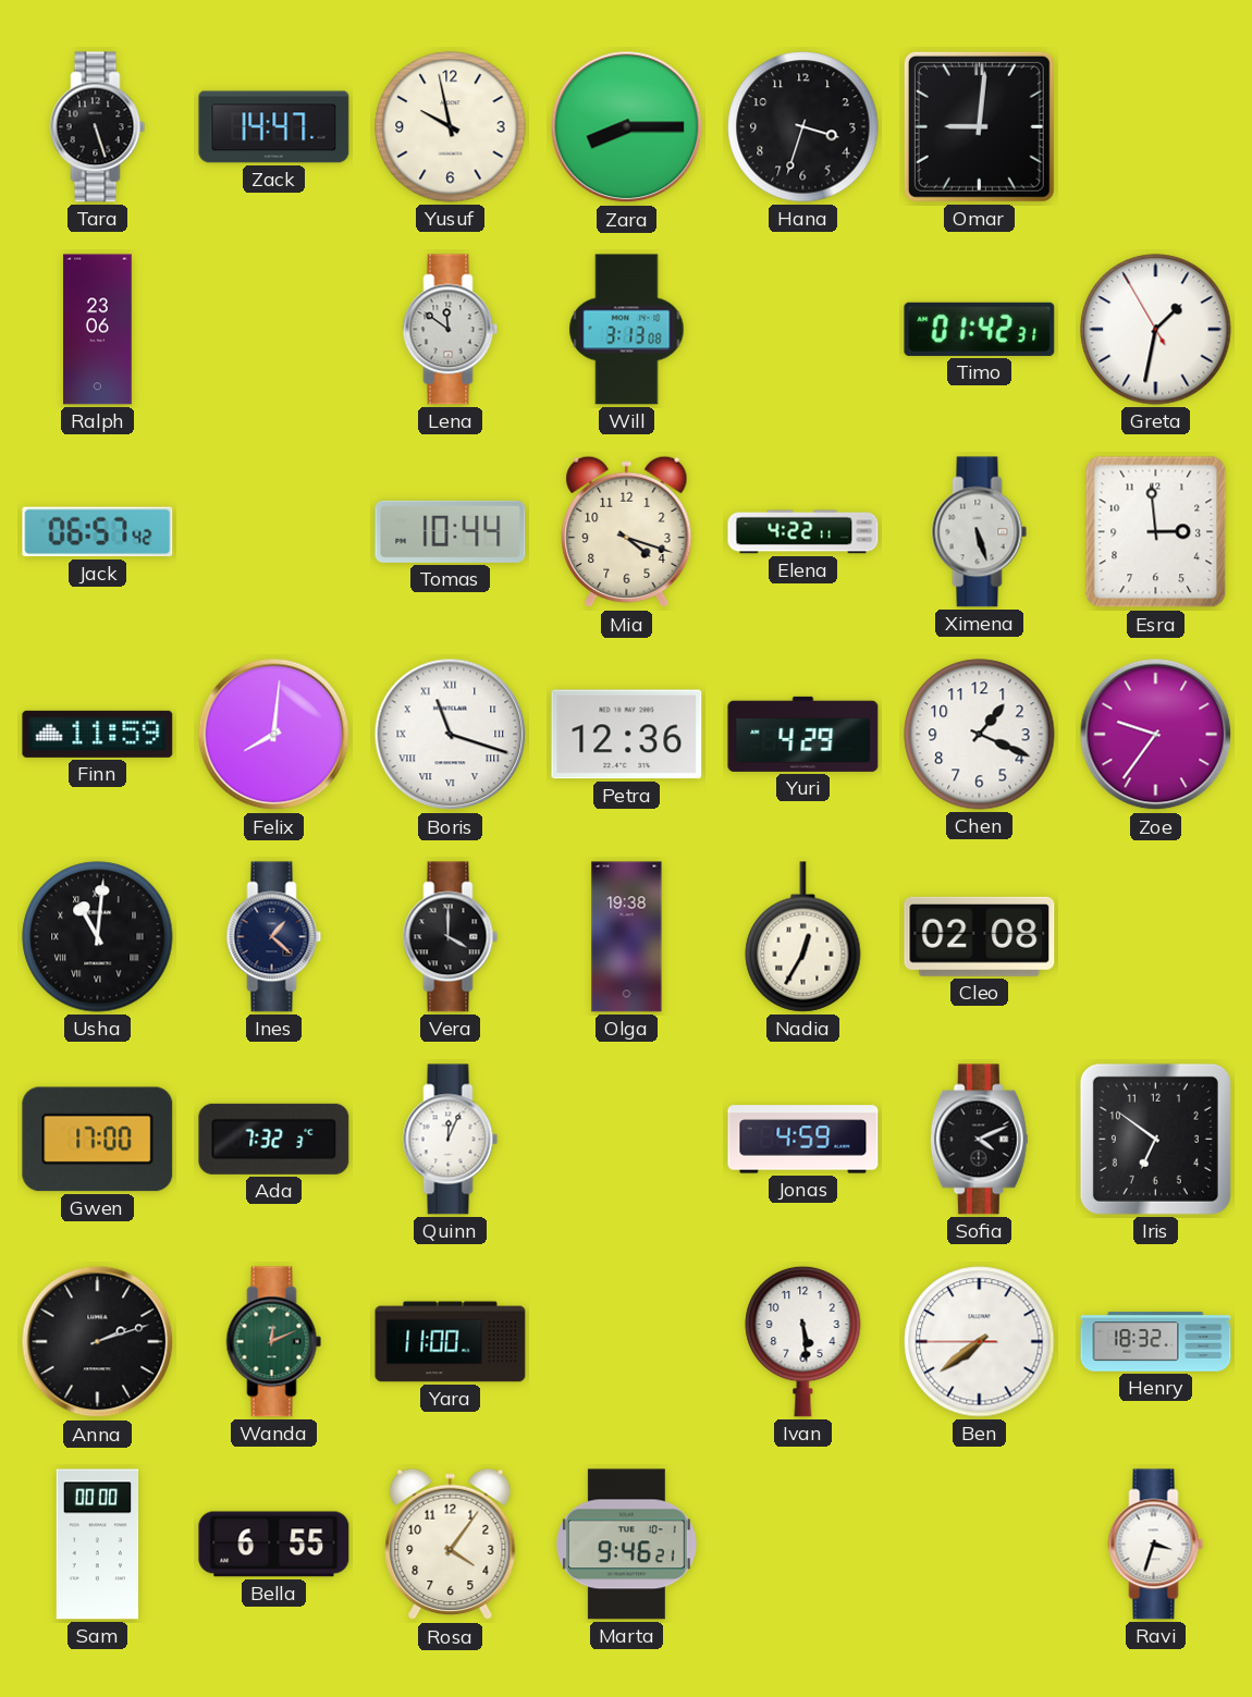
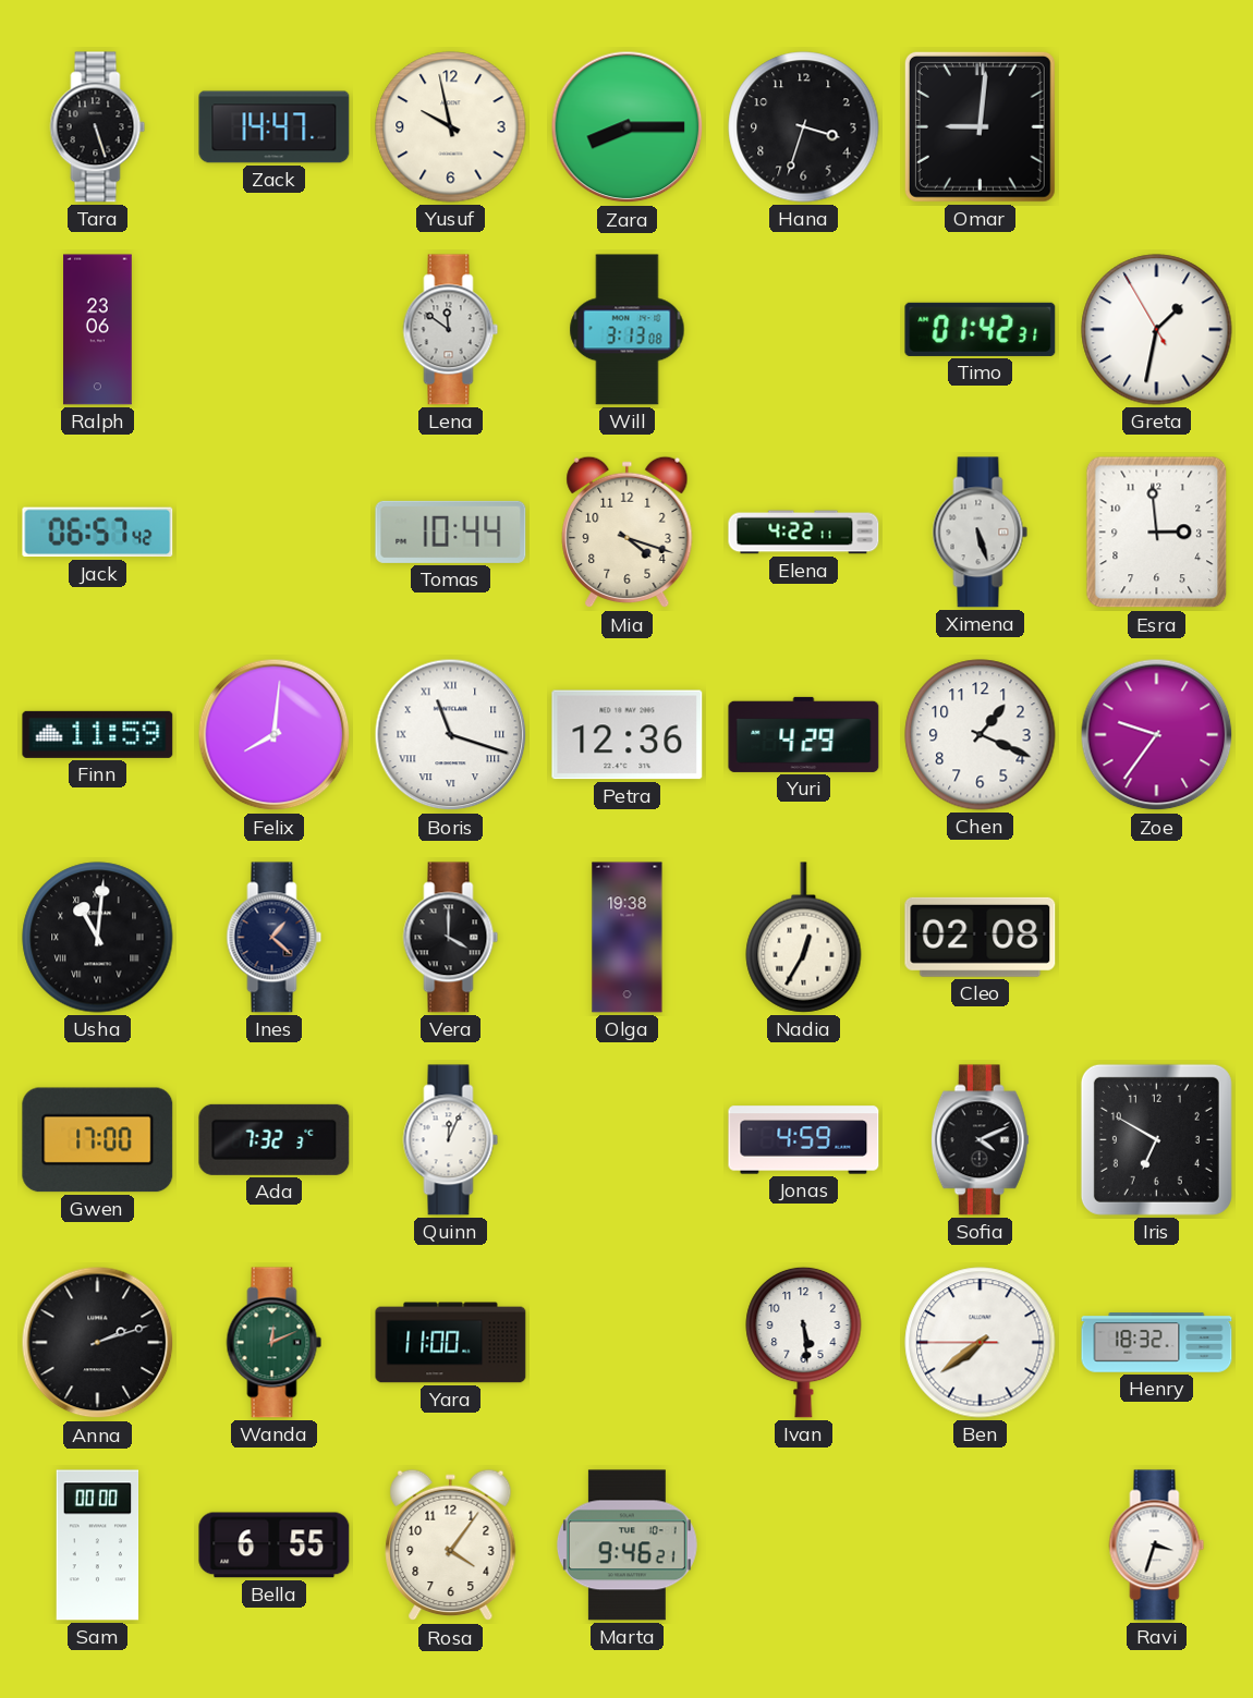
Iris: 6:51 -> 6:50 (1156, 1139)
